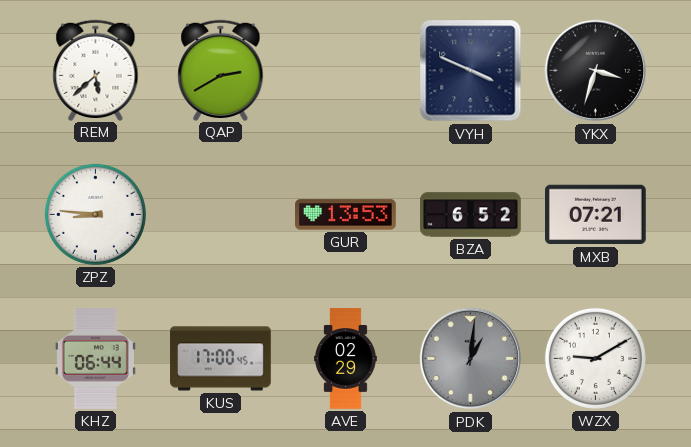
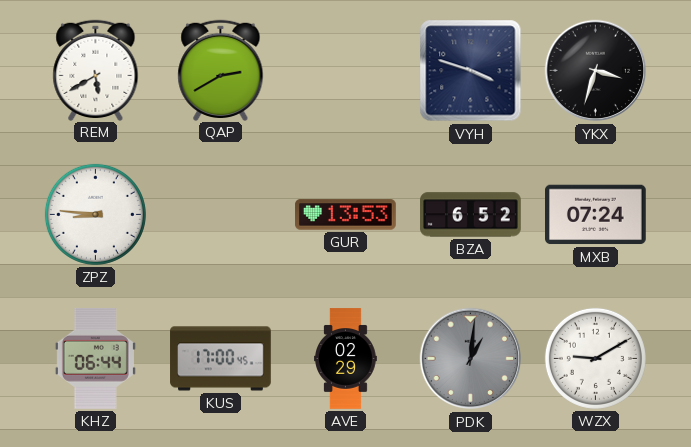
REM: 5:38 -> 5:40 (96, 70)
VYH: 3:49 -> 3:48 (471, 71)
MXB: 07:21 -> 07:24 (596, 215)
